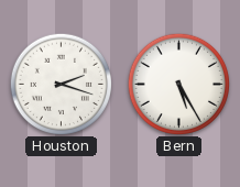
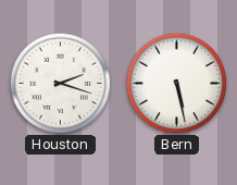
Bern: 5:25 -> 5:28 (176, 83)
